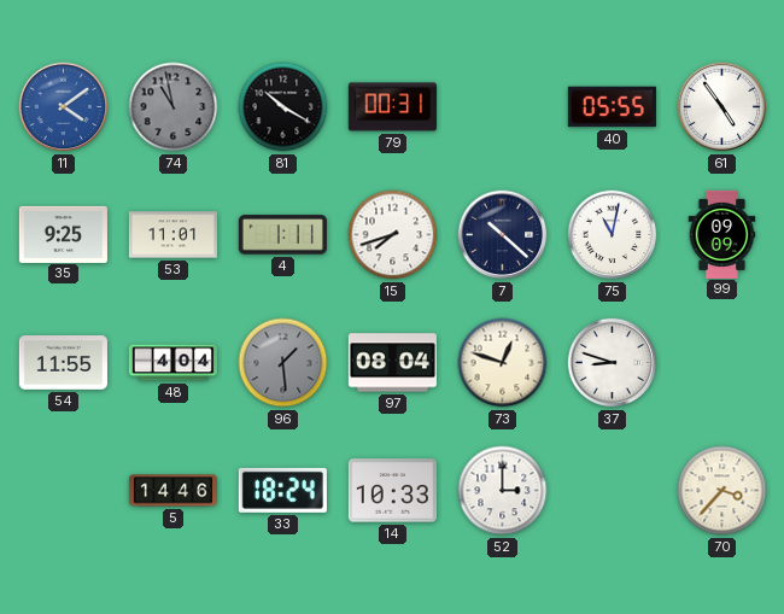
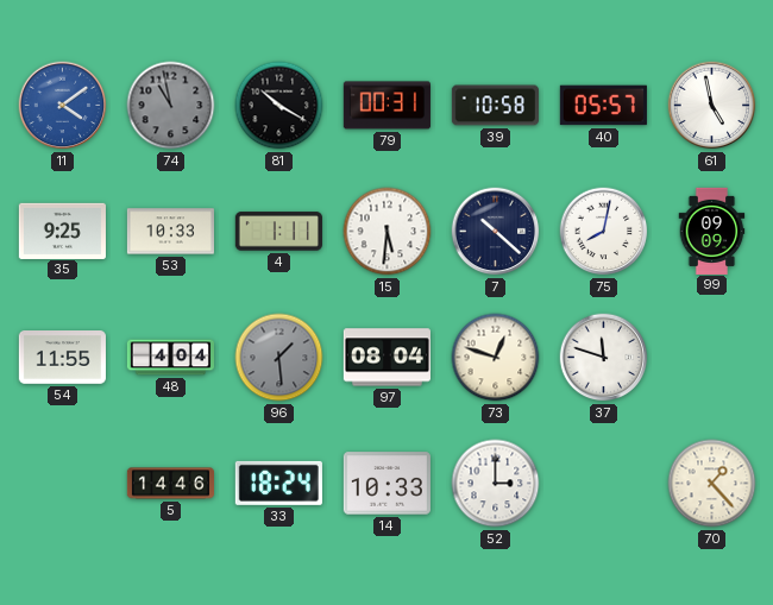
39: none -> 10:58 (495, 106)
40: 05:55 -> 05:57 (603, 106)
61: 4:54 -> 4:58 (712, 106)
53: 11:01 -> 10:33 (170, 232)
15: 7:42 -> 5:31 (388, 232)
75: 11:02 -> 8:02 (604, 232)
37: 8:48 -> 11:48 (604, 358)
70: 3:37 -> 1:23 (712, 484)
